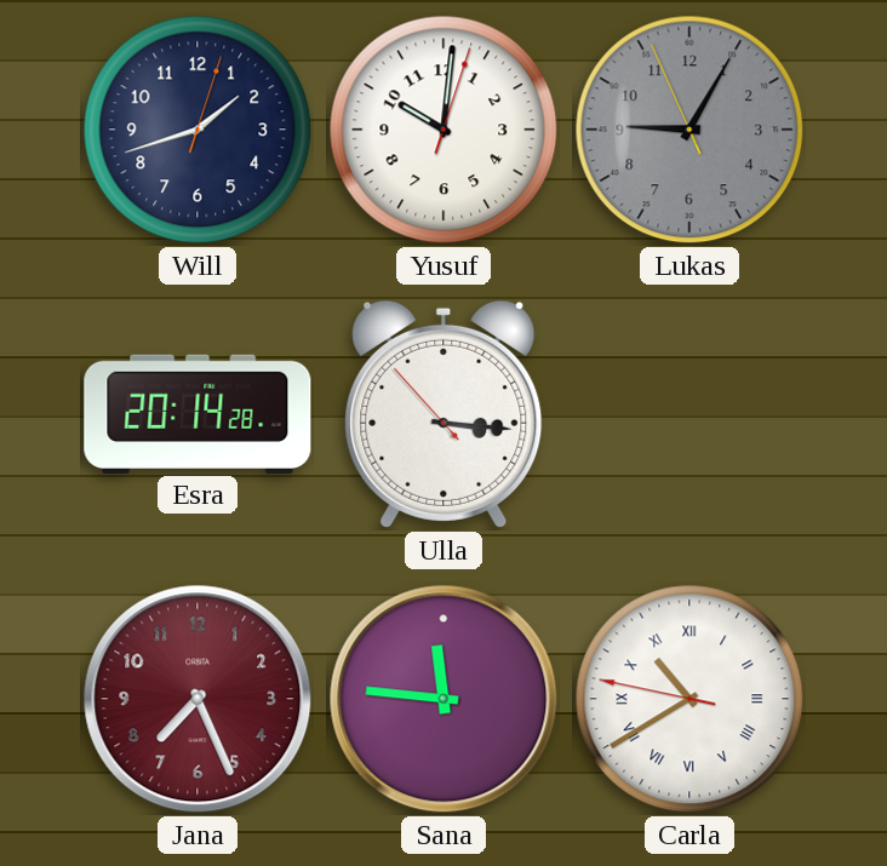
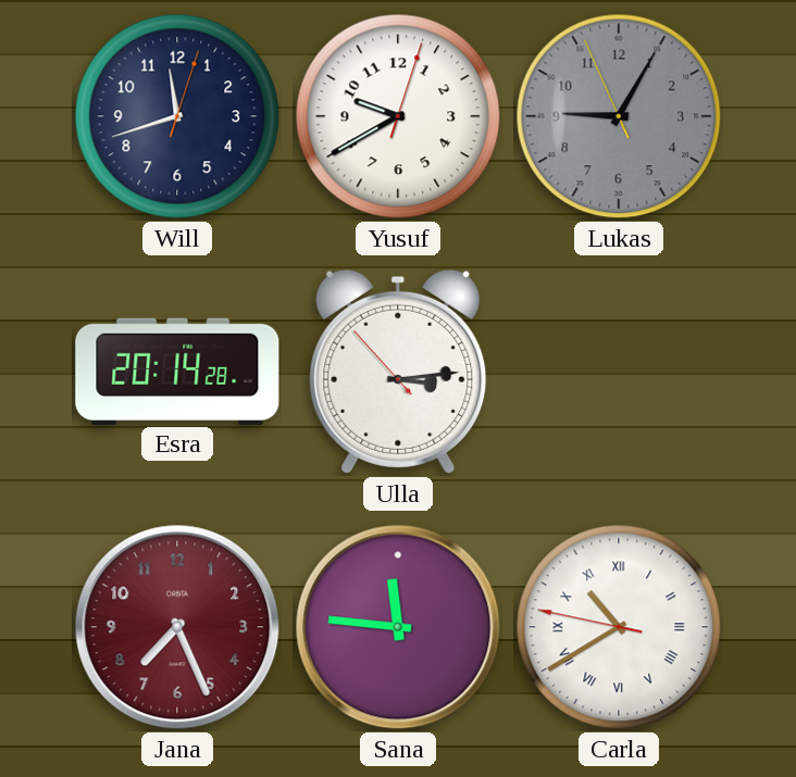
Will: 1:42 -> 11:42 (177, 116)
Yusuf: 10:01 -> 9:40 (398, 116)
Ulla: 3:15 -> 3:13 (398, 372)
